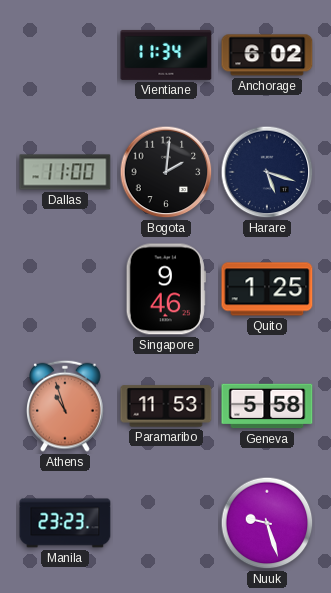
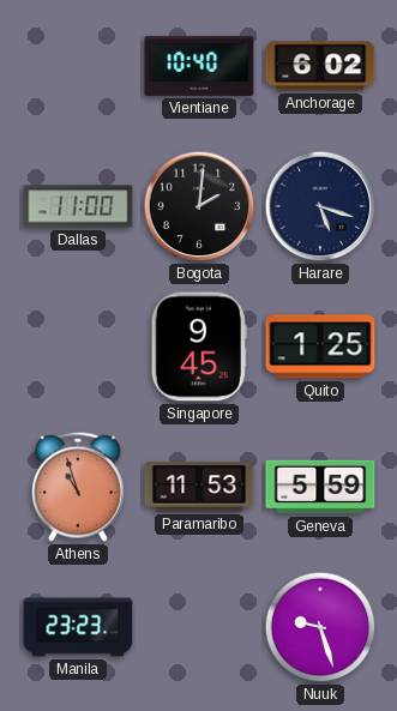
Vientiane: 11:34 -> 10:40 (199, 66)
Singapore: 9:46 -> 9:45 (199, 347)
Geneva: 5:58 -> 5:59 (320, 487)
